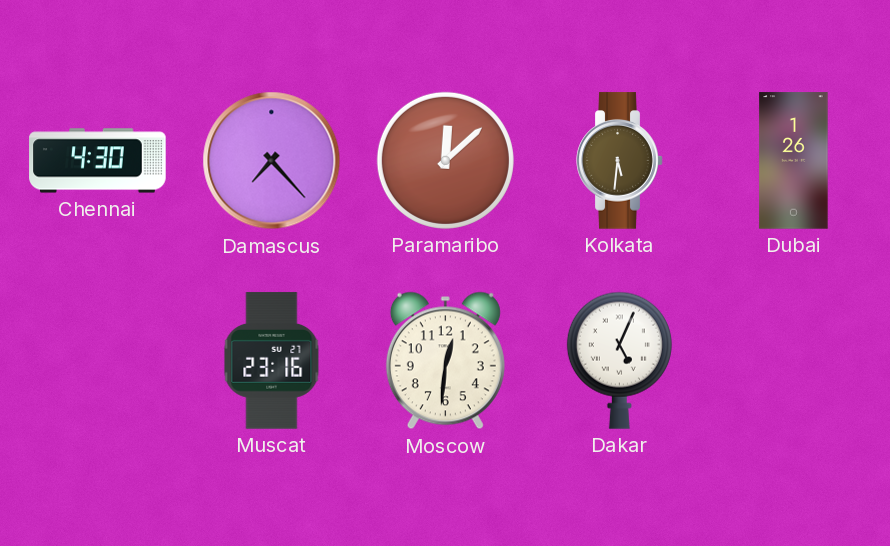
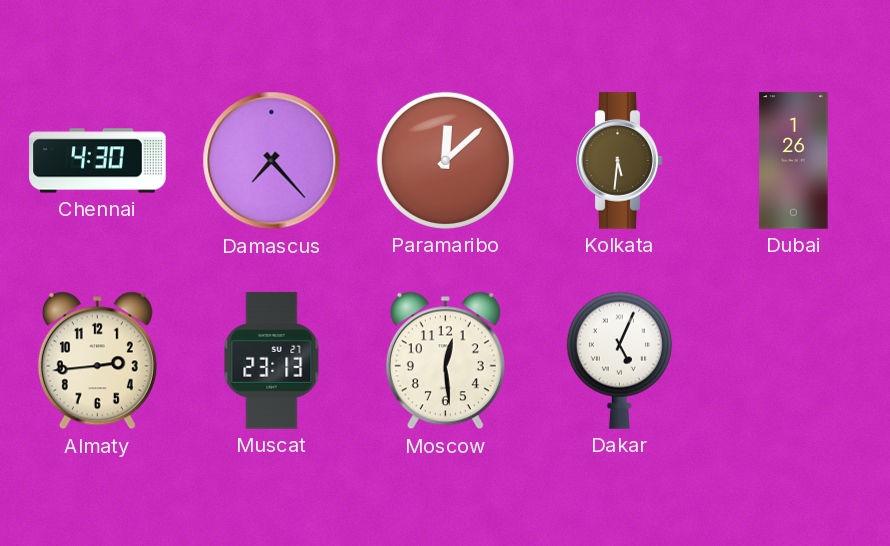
Almaty: none -> 2:44 (97, 361)
Muscat: 23:16 -> 23:13 (272, 361)
Moscow: 12:31 -> 12:29 (445, 361)
